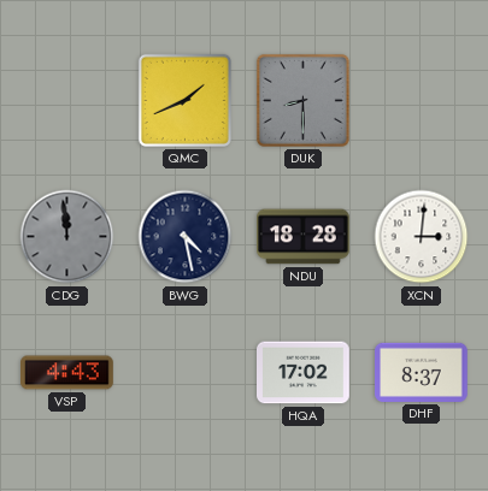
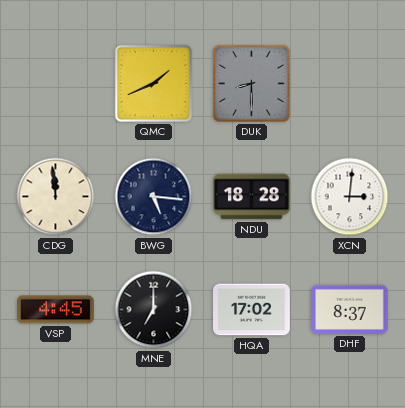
CDG dial: grey -> cream (56, 197)
BWG: 4:28 -> 5:16 (154, 197)
VSP: 4:43 -> 4:45 (56, 310)
MNE: none -> 7:00 (154, 310)
